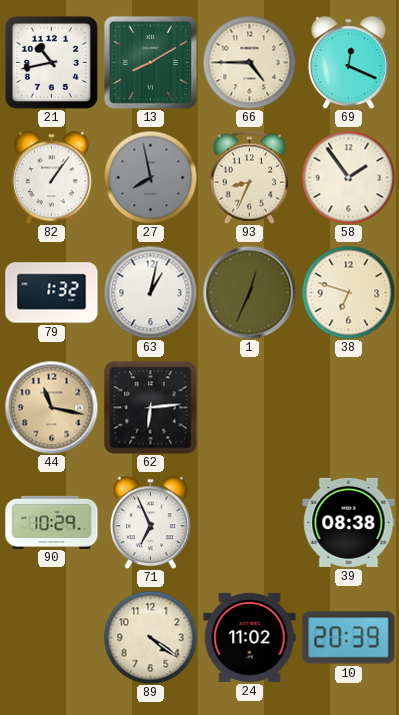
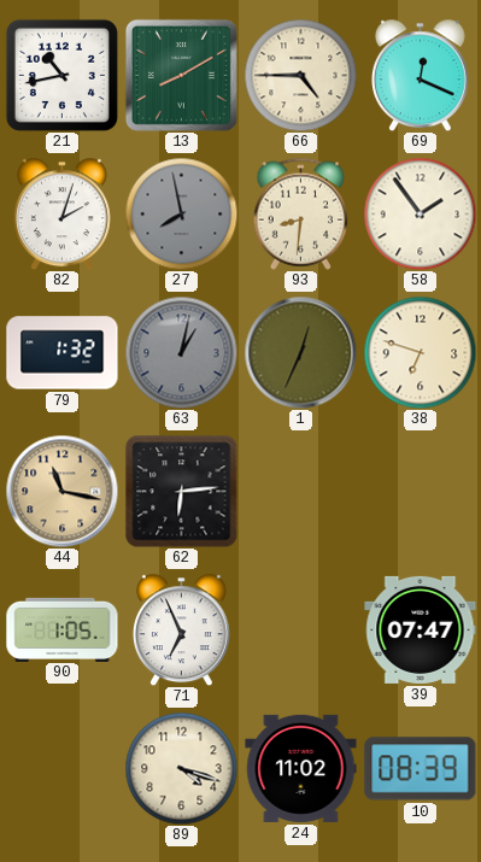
82: 1:06 -> 2:03 (61, 213)
93: 8:34 -> 8:31 (301, 213)
63 dial: white -> grey (181, 352)
90: 10:29 -> 1:05 (63, 629)
39: 08:38 -> 07:47 (421, 629)
89: 4:21 -> 4:18 (181, 768)
10: 20:39 -> 08:39 (421, 769)
